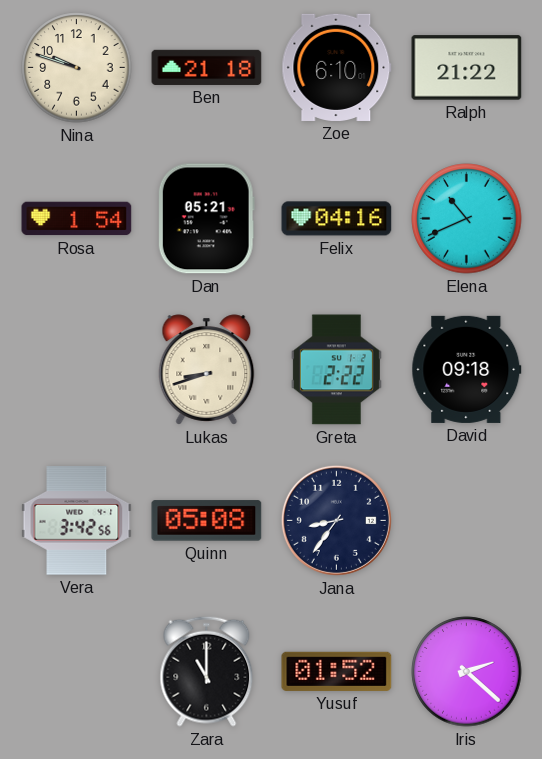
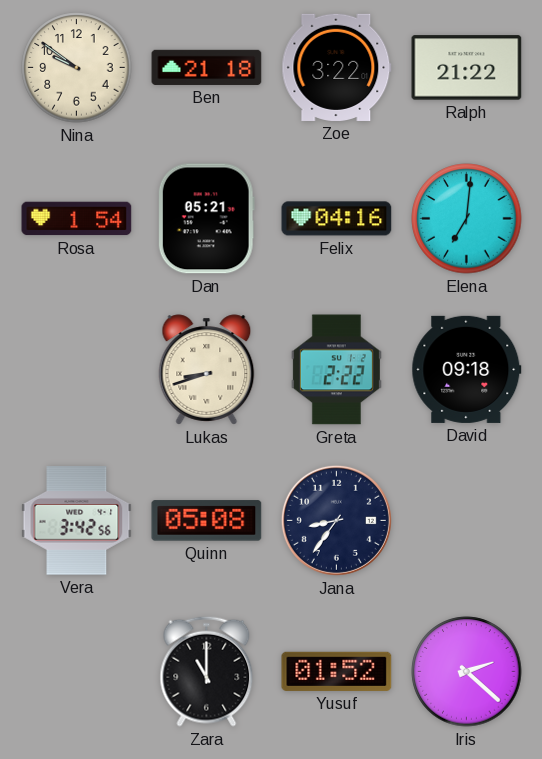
Nina: 9:48 -> 9:51 (77, 68)
Zoe: 6:10 -> 3:22 (337, 67)
Elena: 10:41 -> 7:01 (467, 219)
